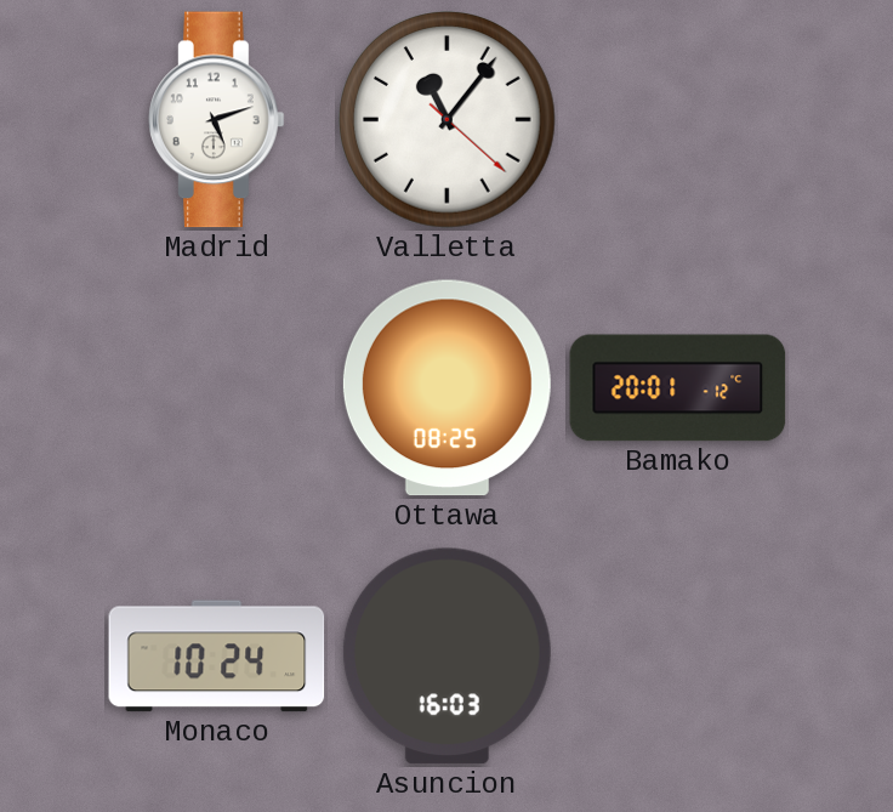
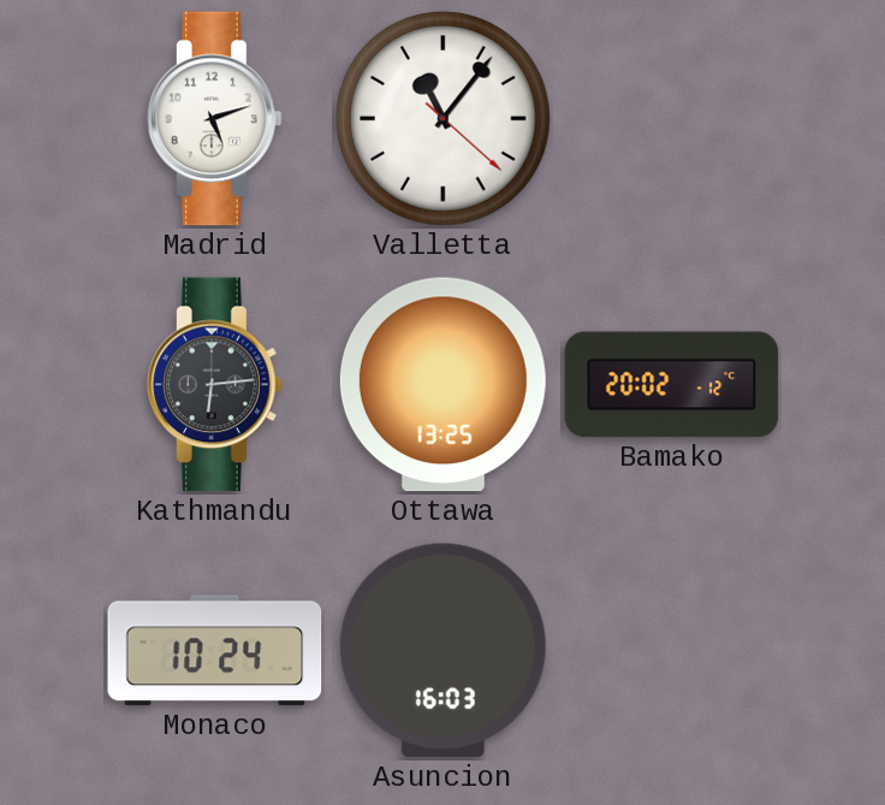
Kathmandu: none -> 6:14 (215, 385)
Ottawa: 08:25 -> 13:25 (442, 385)
Bamako: 20:01 -> 20:02 (672, 385)
